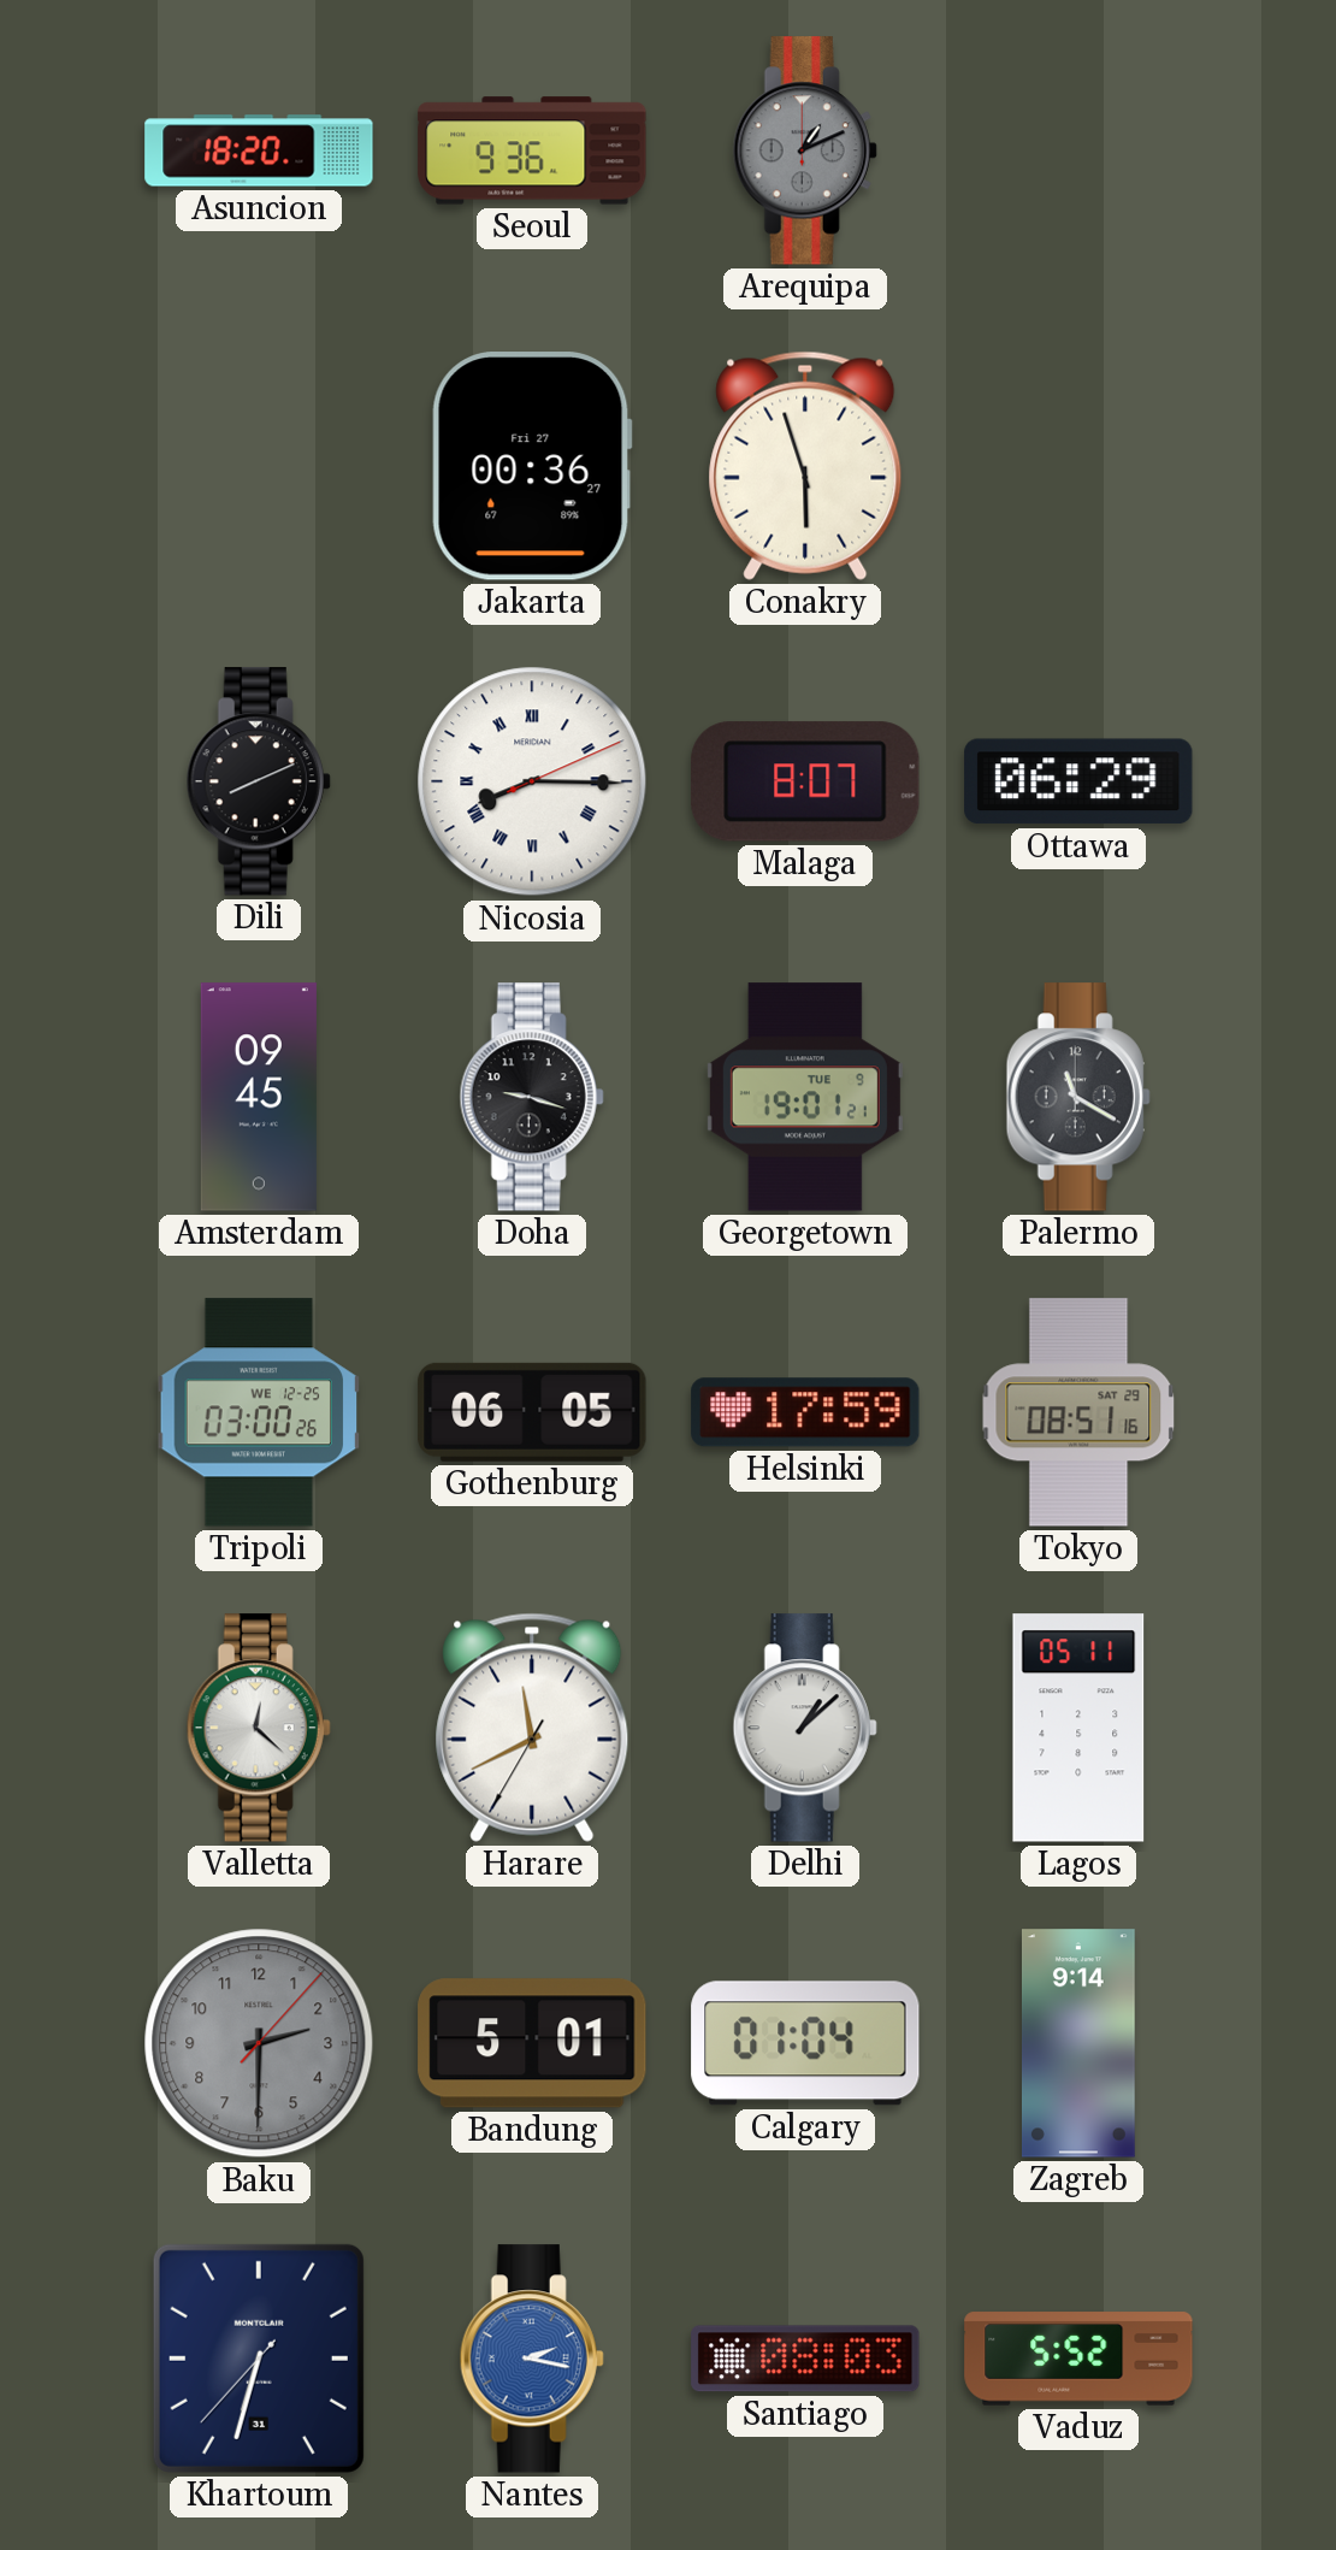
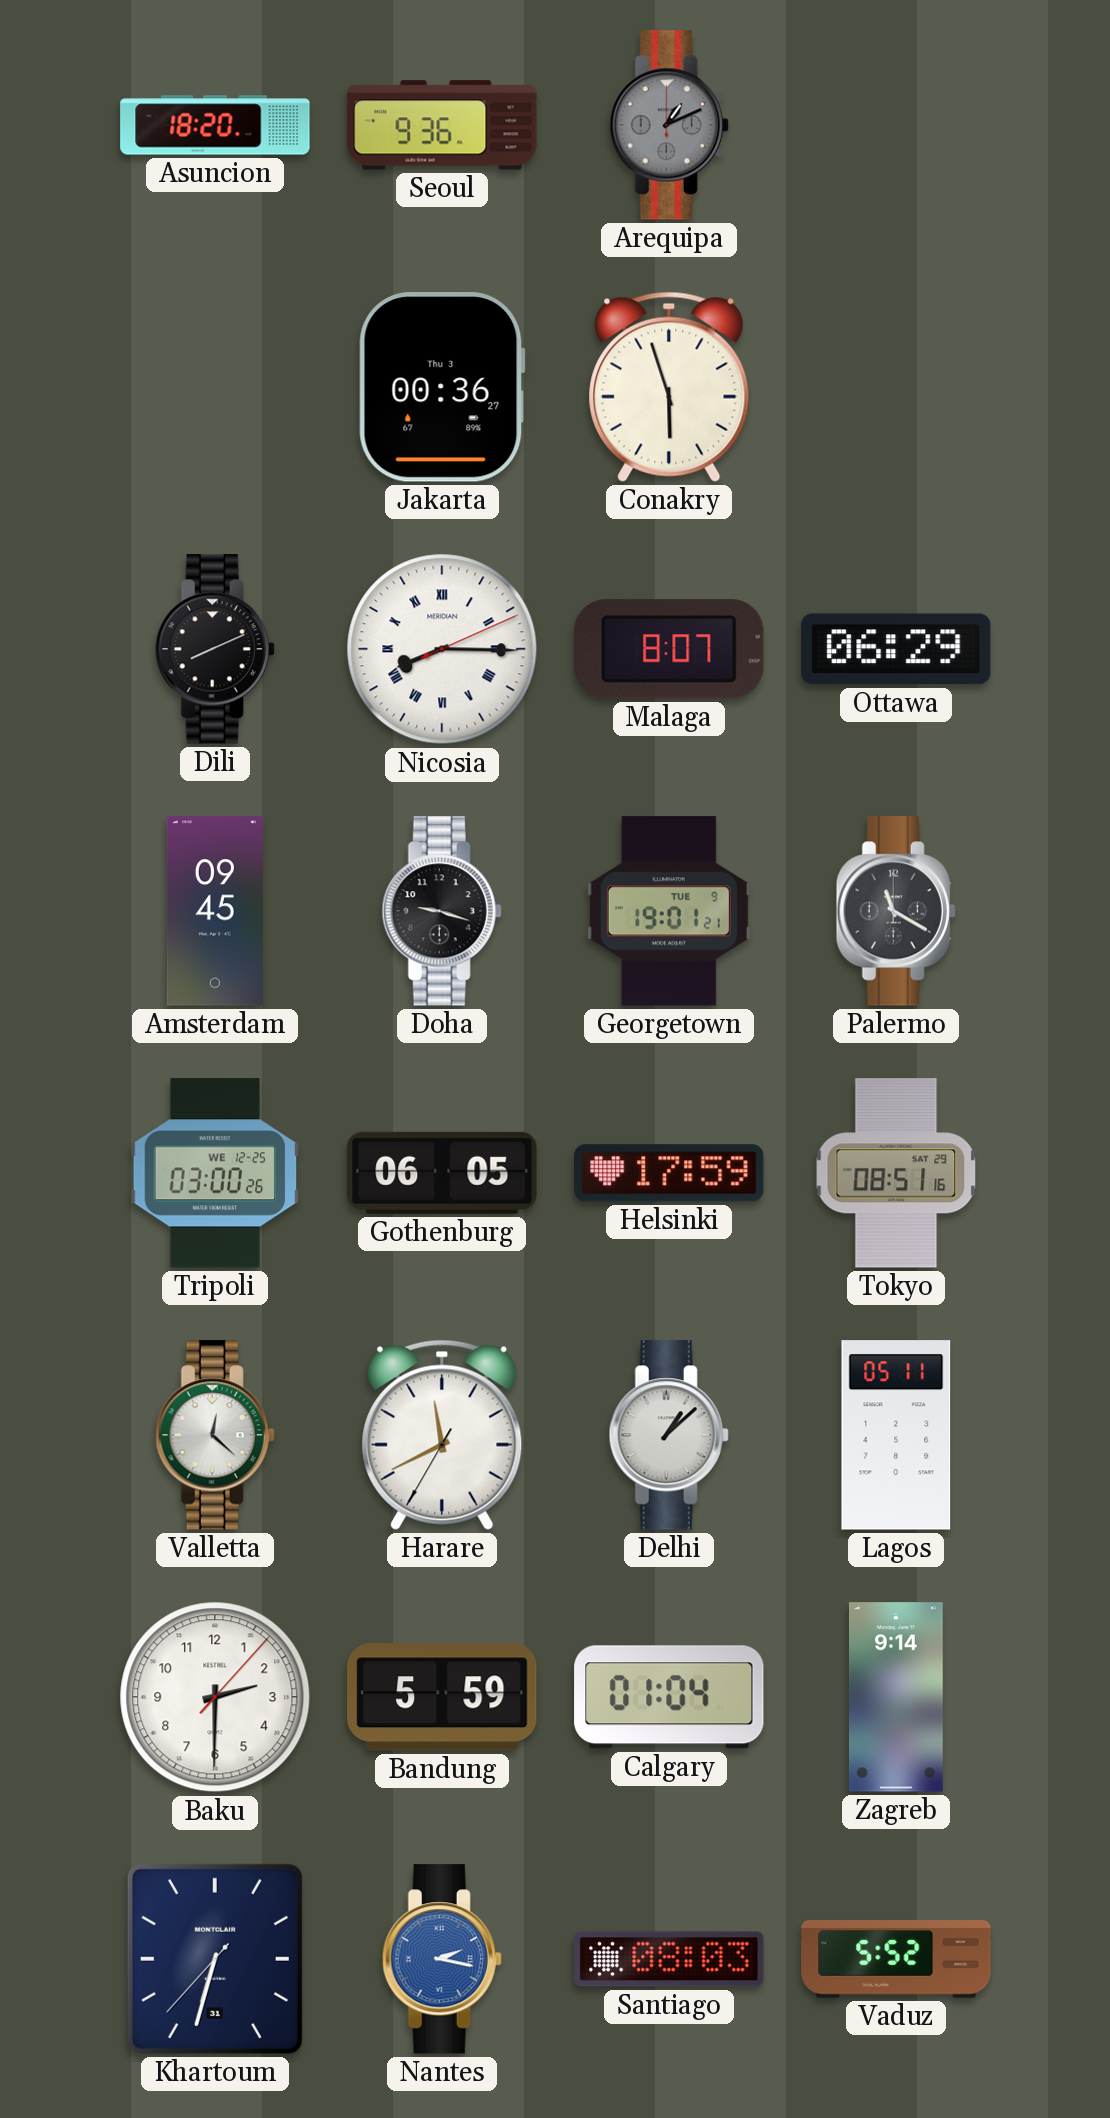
Jakarta date: Fri 27 -> Thu 3 (442, 387)
Baku dial: grey -> white (215, 1697)
Bandung: 5:01 -> 5:59 (442, 1697)
